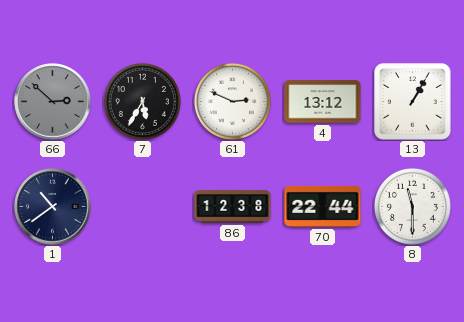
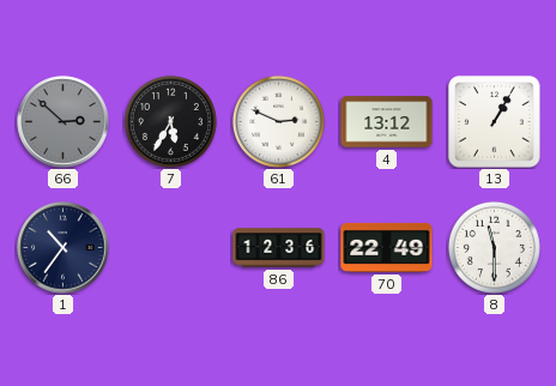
1: 10:39 -> 10:36 (64, 248)
86: 12:38 -> 12:36 (279, 248)
70: 22:44 -> 22:49 (387, 247)
